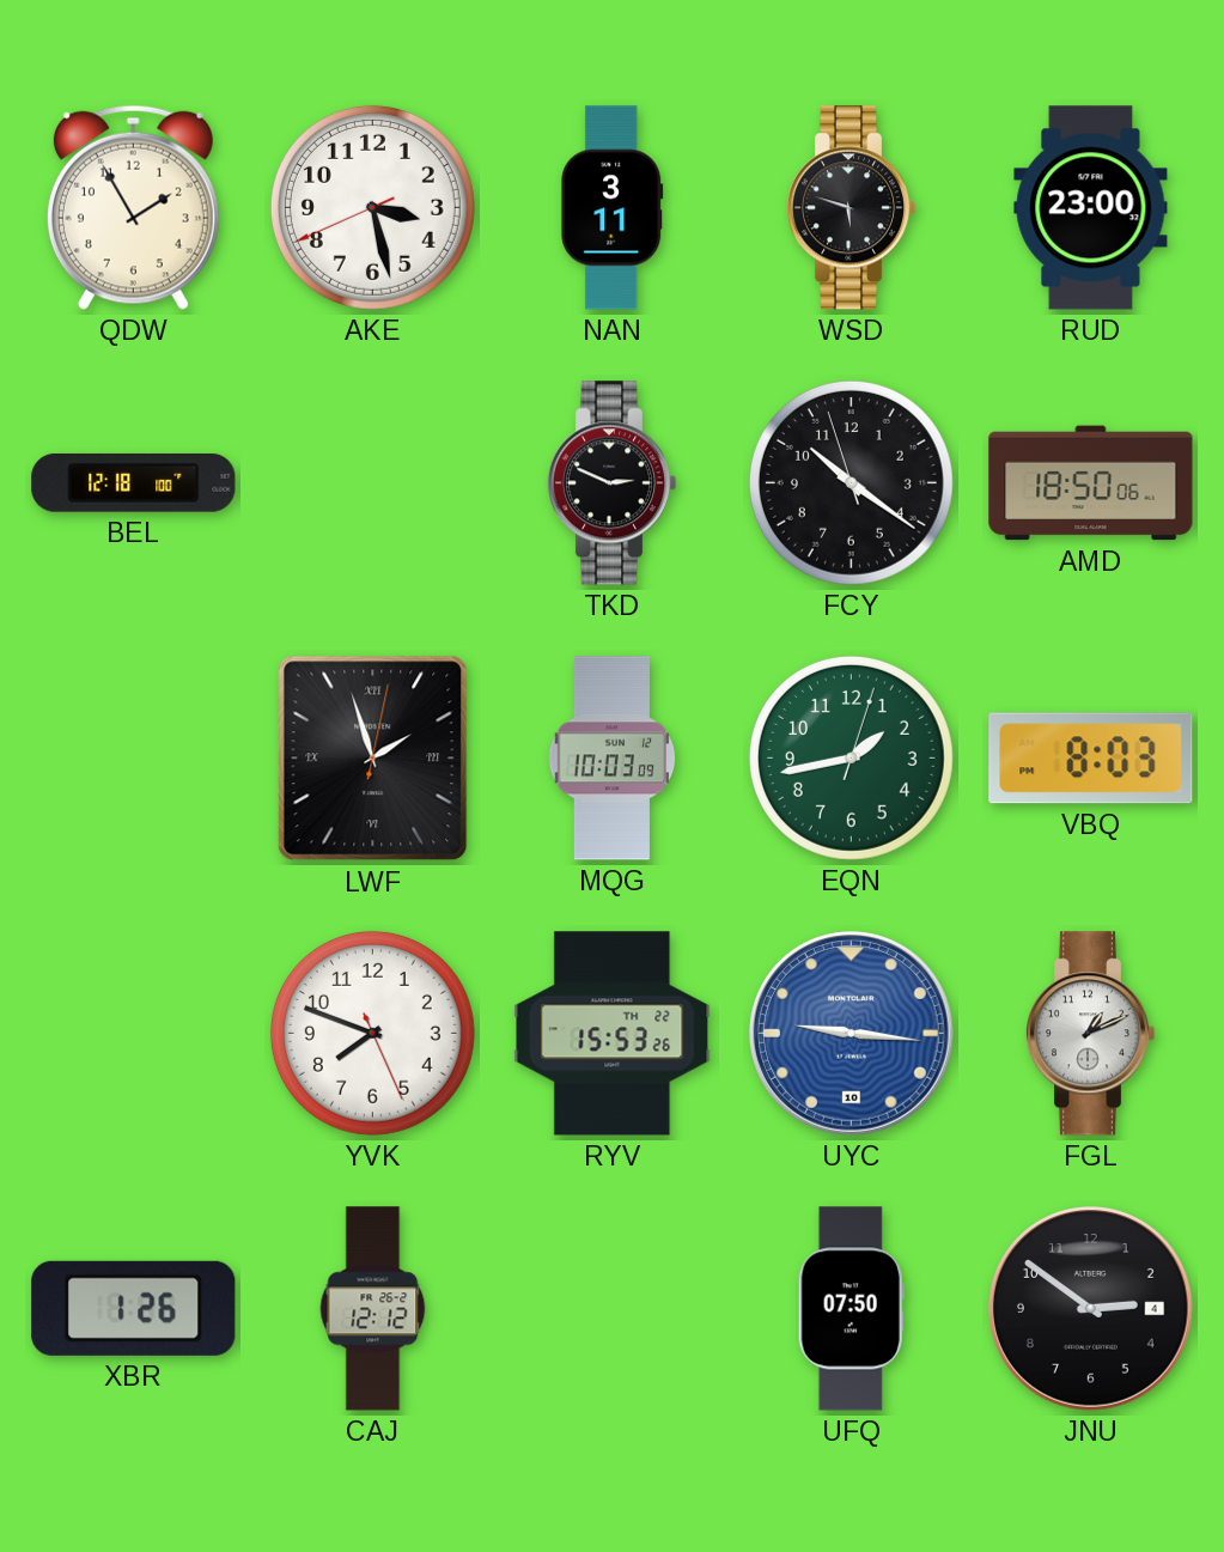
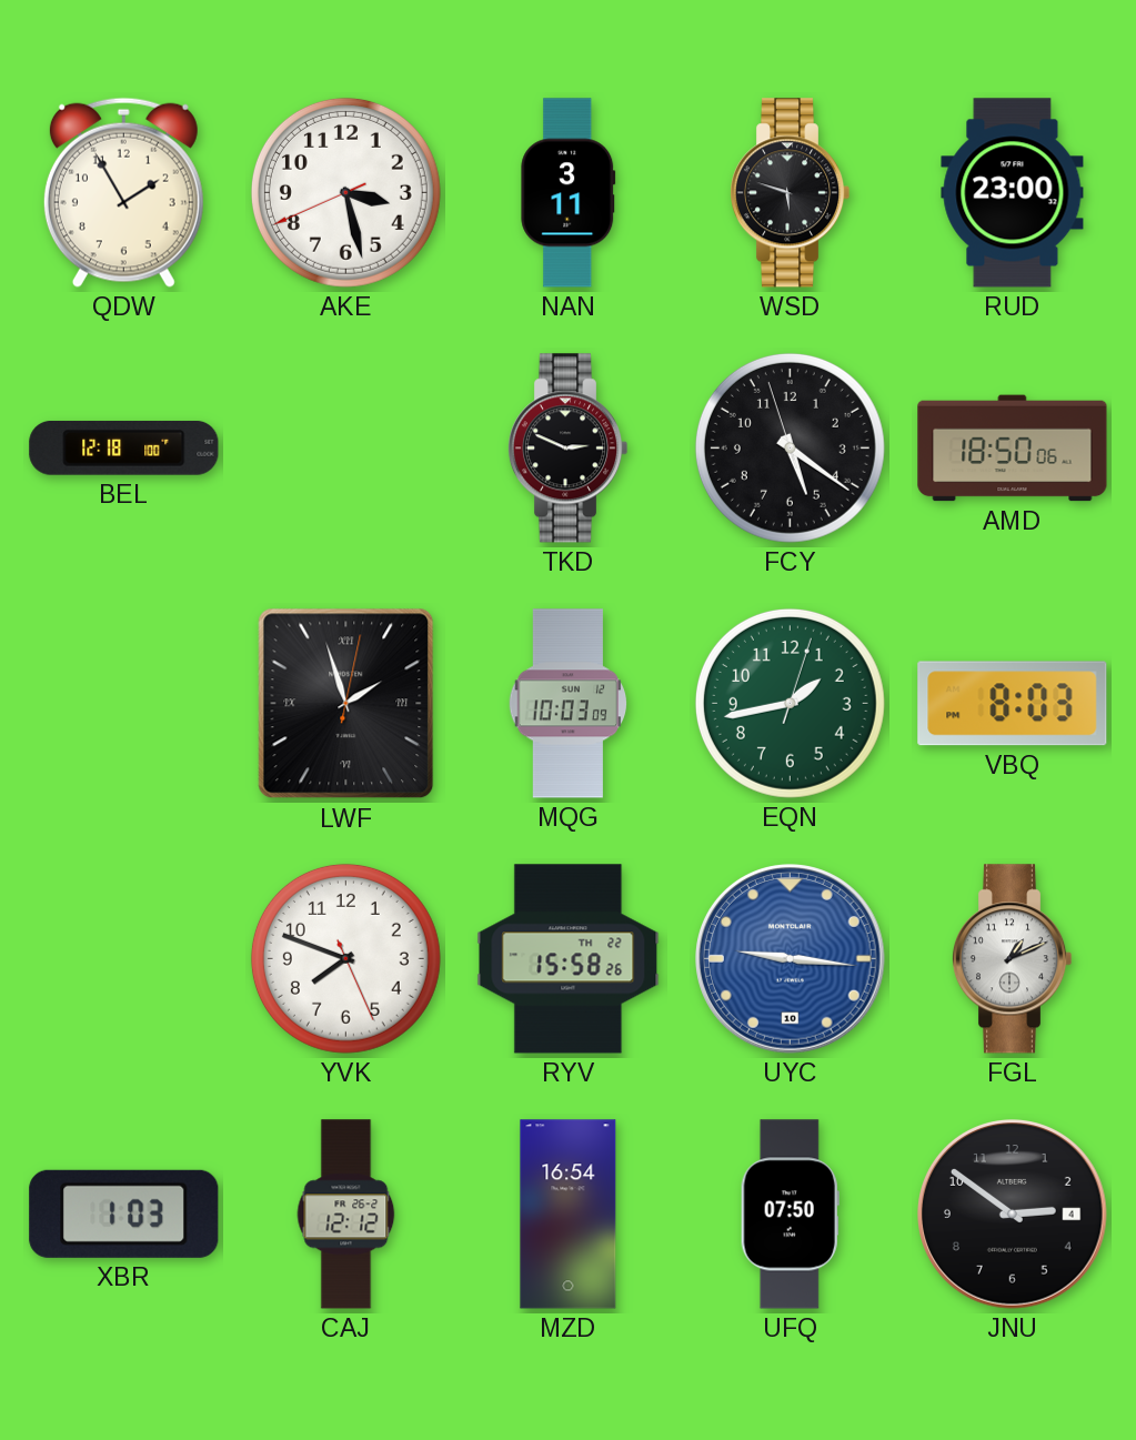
FCY: 10:20 -> 5:20 (790, 447)
RYV: 15:53 -> 15:58 (569, 959)
XBR: 1:26 -> 1:03 (124, 1214)
MZD: none -> 16:54 (569, 1215)
